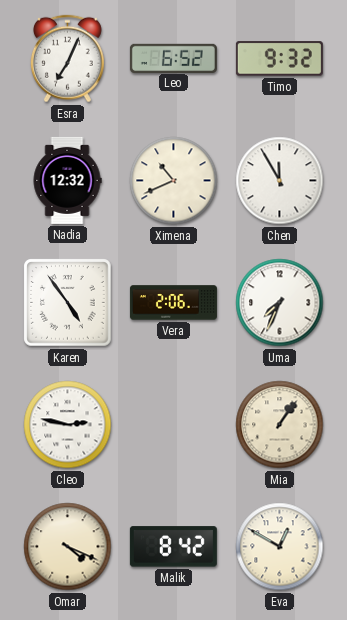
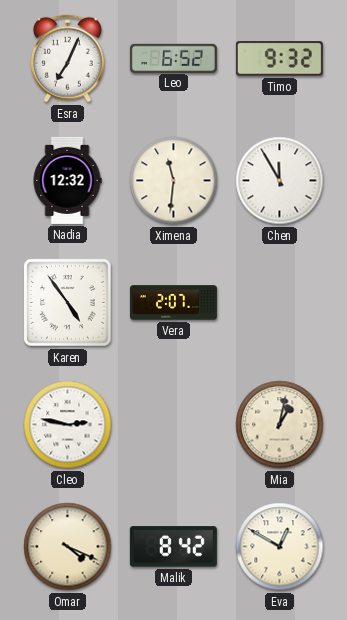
Ximena: 10:41 -> 11:31 (174, 181)
Vera: 2:06 -> 2:07 (173, 303)
Uma: 7:34 -> none (280, 303)
Mia: 1:06 -> 1:02 (280, 425)
